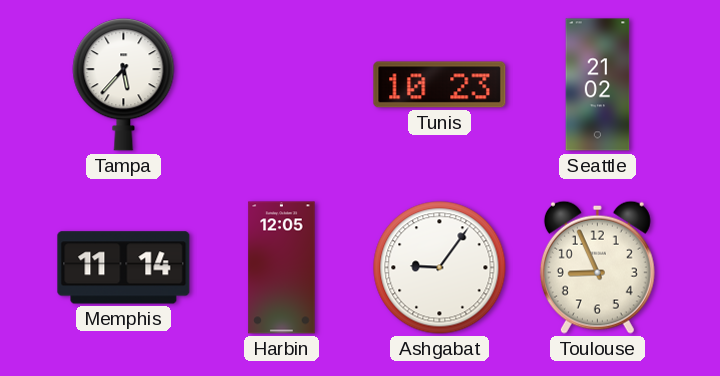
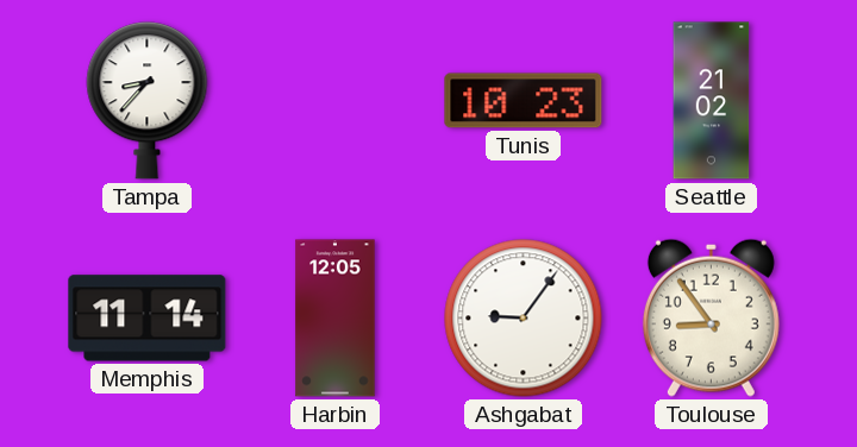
Tampa: 5:37 -> 8:37 (148, 101)
Toulouse: 8:56 -> 8:54 (711, 317)
